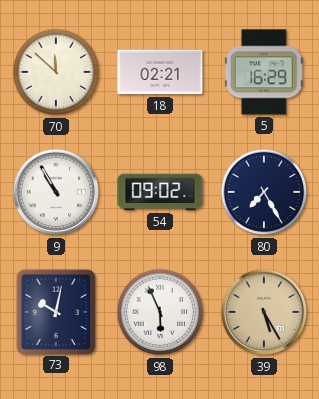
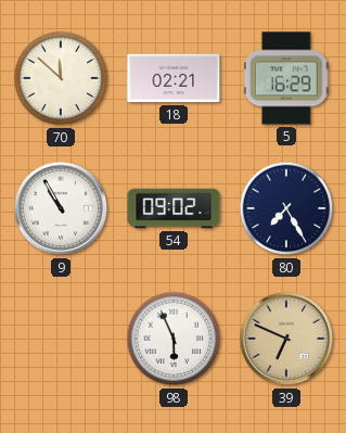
73: 10:02 -> none (55, 311)
39: 5:25 -> 6:49 (286, 339)
